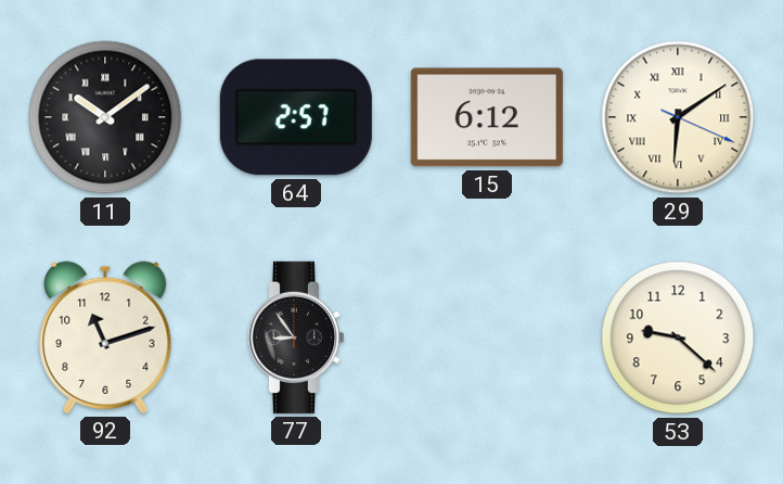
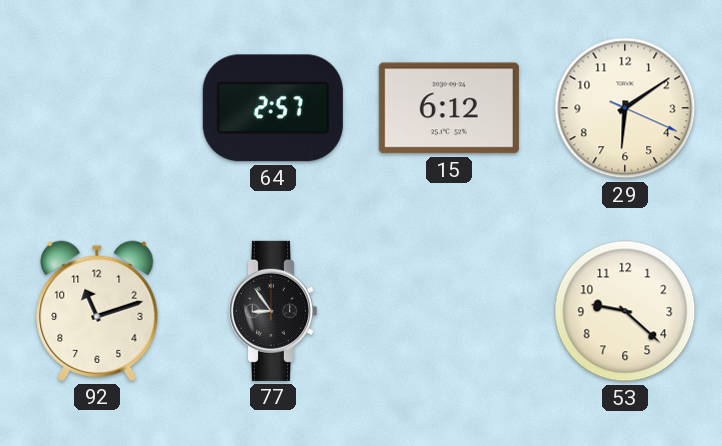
11: 10:09 -> none (105, 117)
29 numerals: Roman -> Arabic (625, 108)
